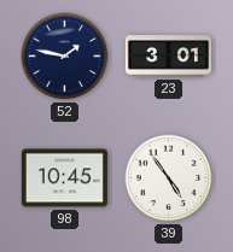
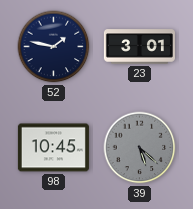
39: 4:54 -> 5:22 (140, 148)
39 dial: white -> grey (140, 148)
